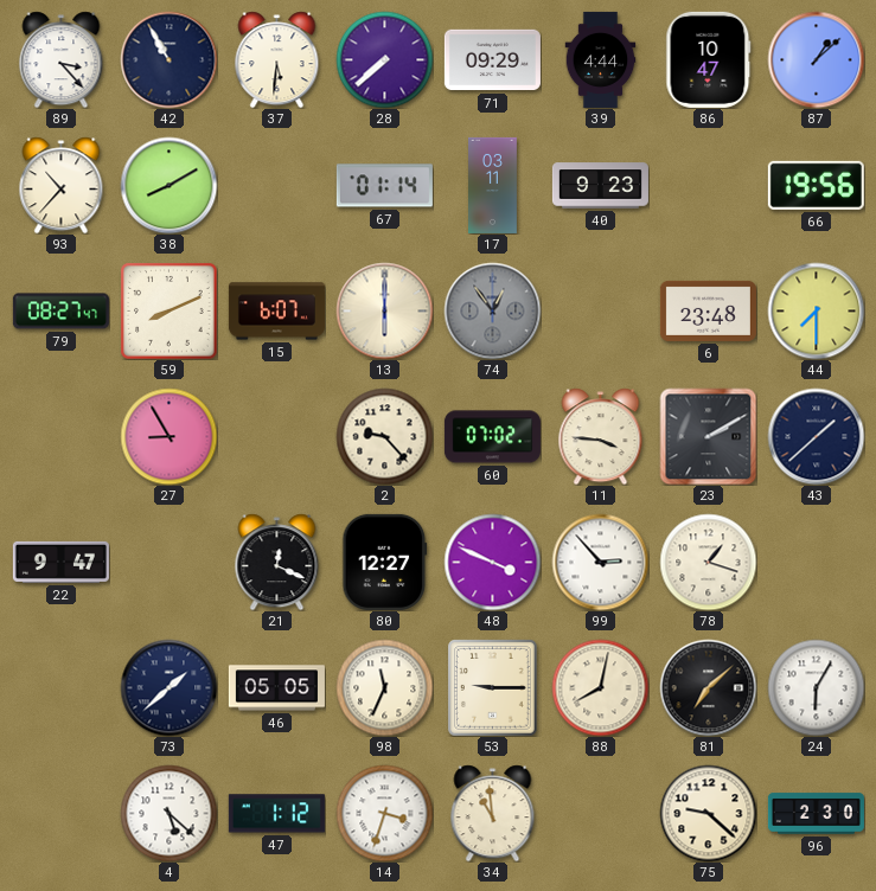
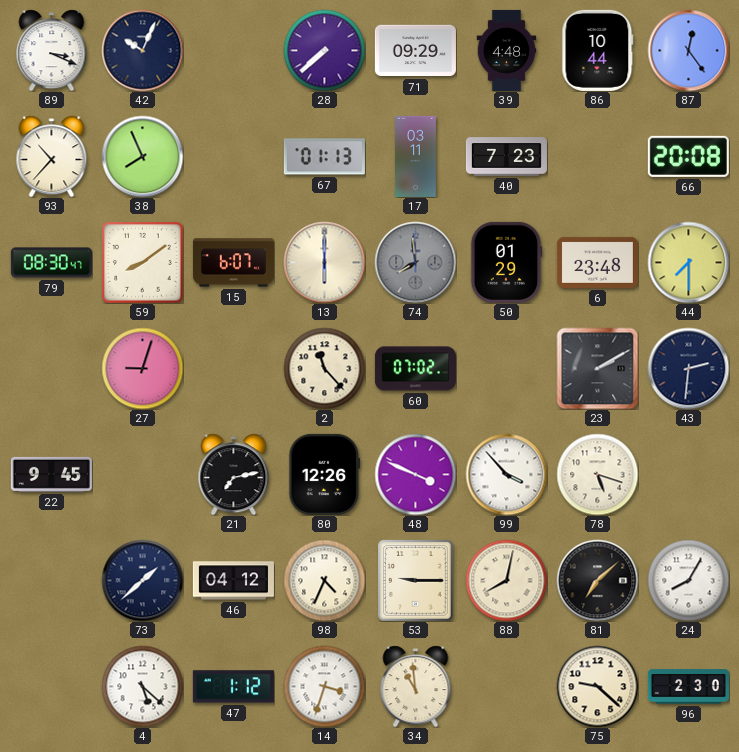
89: 3:23 -> 3:19 (52, 50)
42: 10:55 -> 10:04 (142, 50)
37: 5:31 -> none (277, 59)
39: 4:44 -> 4:48 (507, 50)
86: 10:47 -> 10:44 (598, 50)
87: 1:08 -> 12:24 (688, 50)
38: 8:10 -> 7:56 (142, 156)
67: 01:14 -> 01:13 (324, 157)
40: 9:23 -> 7:23 (506, 157)
66: 19:56 -> 20:08 (688, 156)
79: 08:27 -> 08:30 (51, 263)
59: 8:11 -> 8:09 (142, 262)
74: 12:54 -> 7:59 (415, 262)
50: none -> 01:29 (506, 262)
27: 8:55 -> 9:03 (142, 368)
2: 9:23 -> 11:23 (324, 368)
11: 3:46 -> none (601, 436)
43: 1:38 -> 2:31 (688, 368)
22: 9:47 -> 9:45 (51, 474)
21: 12:19 -> 7:13 (234, 474)
80: 12:27 -> 12:26 (325, 474)
99: 2:53 -> 3:53 (506, 474)
78: 1:18 -> 5:18 (597, 474)
46: 05:05 -> 04:12 (233, 581)
98: 11:34 -> 4:34 (324, 580)
24: 6:05 -> 8:05 (688, 580)
